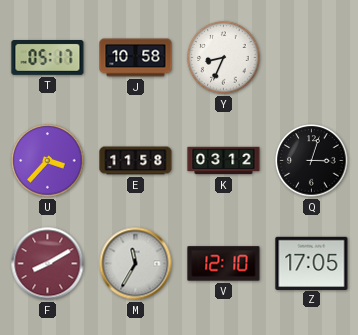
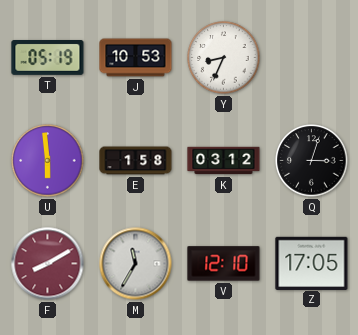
T: 05:17 -> 05:19 (48, 58)
J: 10:58 -> 10:53 (136, 58)
U: 3:37 -> 5:59 (48, 161)
E: 11:58 -> 1:58 (136, 161)
